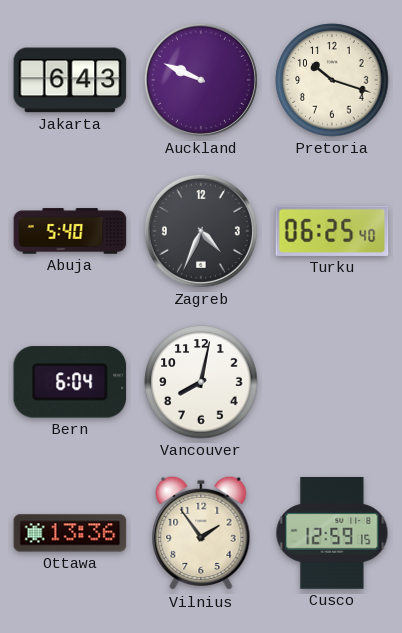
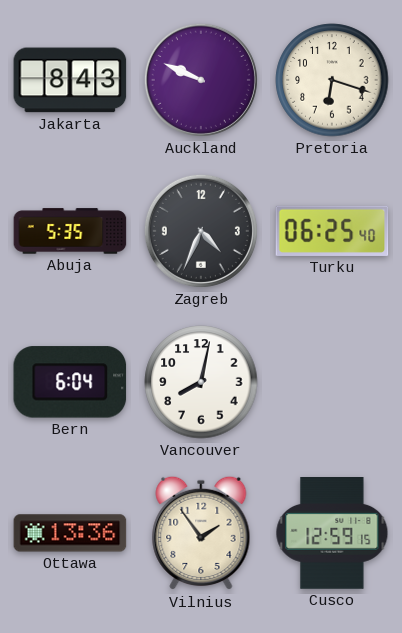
Jakarta: 6:43 -> 8:43 (70, 80)
Pretoria: 10:18 -> 6:18 (332, 80)
Abuja: 5:40 -> 5:35 (70, 231)
